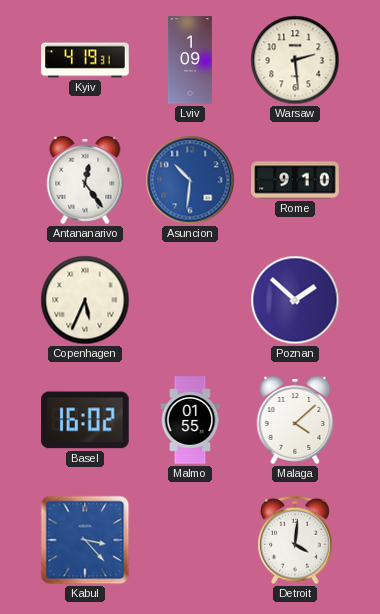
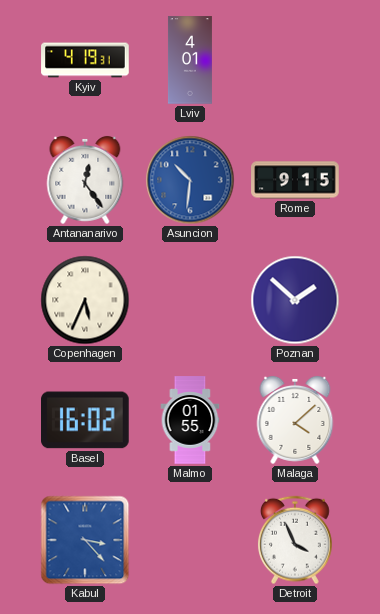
Lviv: 1:09 -> 4:01 (190, 60)
Warsaw: 2:29 -> none (295, 60)
Rome: 9:10 -> 9:15 (295, 180)
Detroit: 4:01 -> 3:56 (295, 540)
